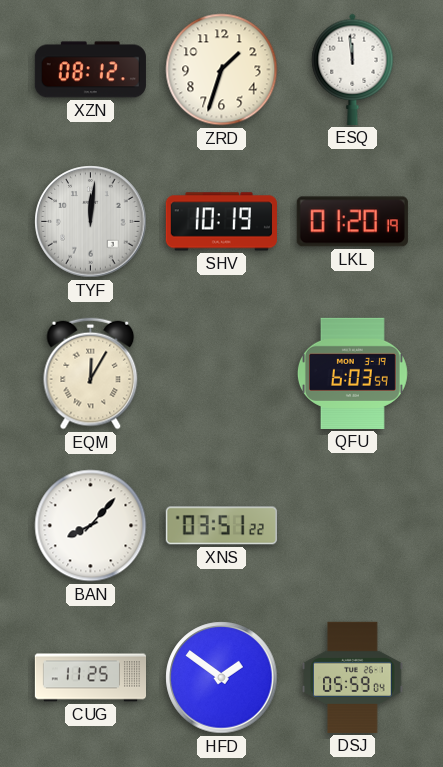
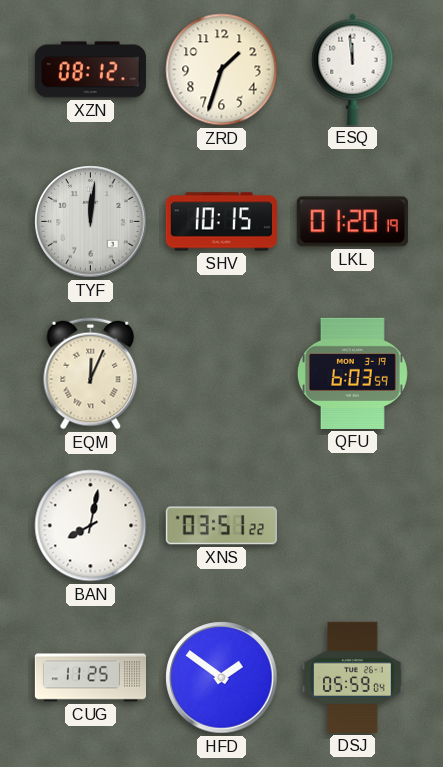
SHV: 10:19 -> 10:15 (221, 222)
EQM: 12:05 -> 12:04 (91, 374)
BAN: 8:07 -> 8:02 (91, 526)
